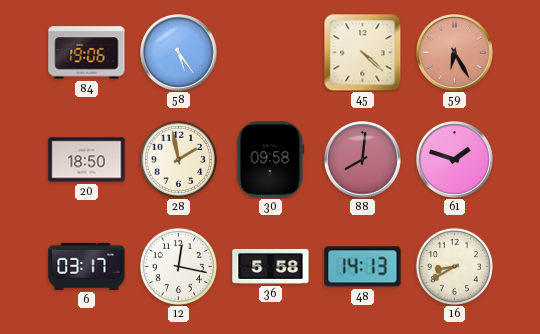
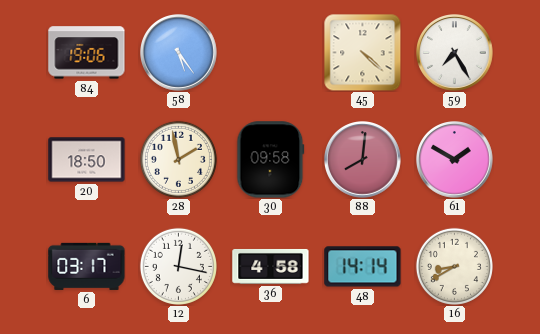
59: 6:25 -> 7:25 (455, 53)
59 dial: salmon -> white (455, 53)
61: 1:48 -> 1:50 (455, 160)
36: 5:58 -> 4:58 (271, 266)
48: 14:13 -> 14:14 (363, 267)
